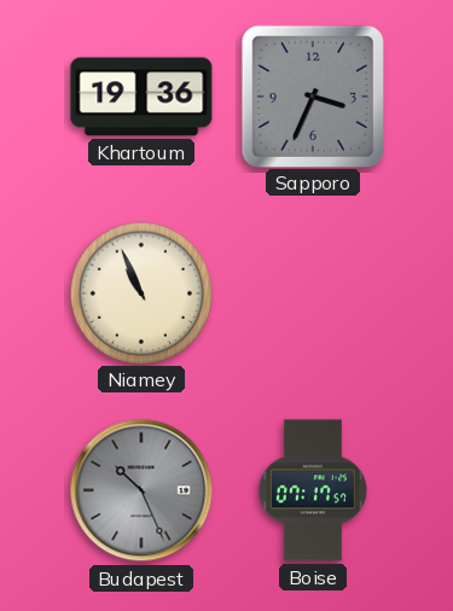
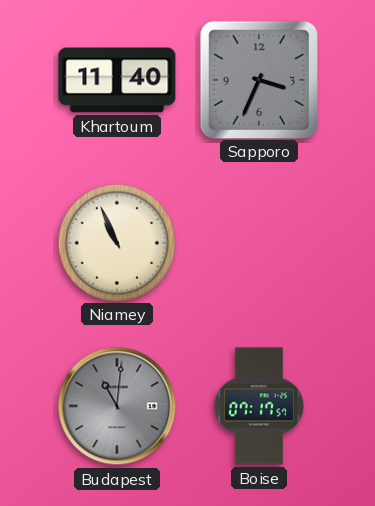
Khartoum: 19:36 -> 11:40 (117, 80)
Budapest: 10:26 -> 11:01 (117, 406)
